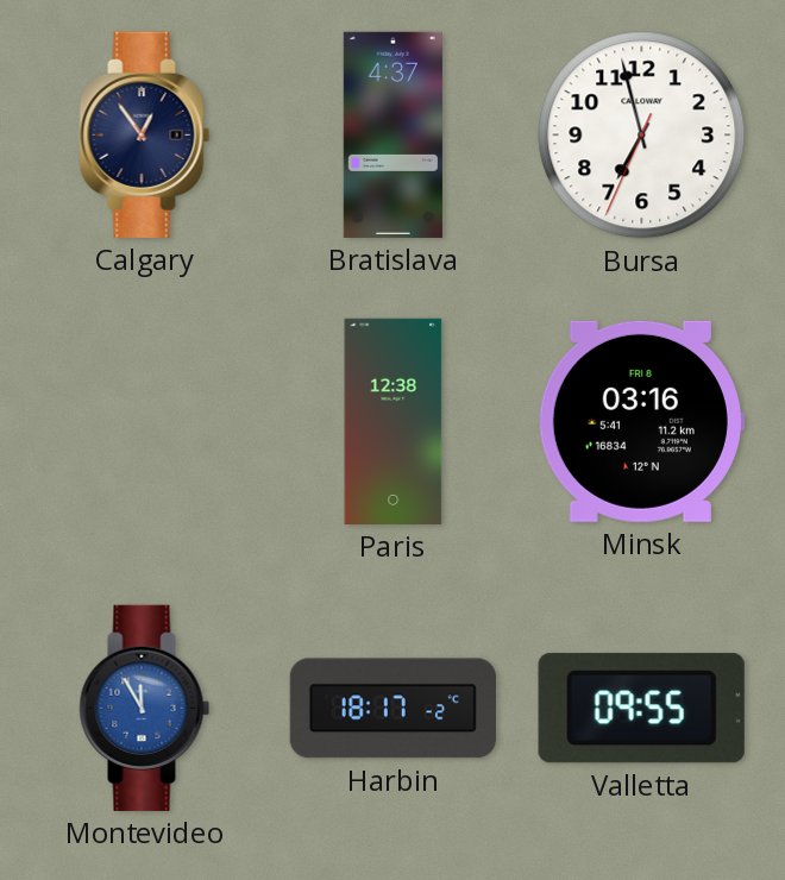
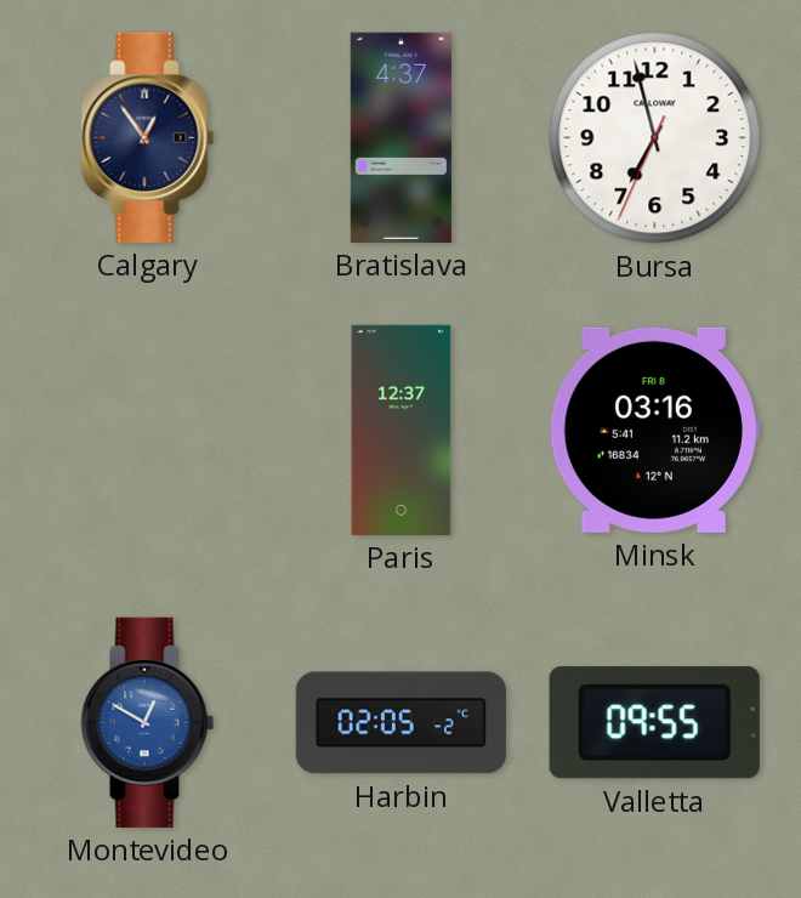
Paris: 12:38 -> 12:37 (402, 430)
Montevideo: 11:55 -> 12:50 (148, 722)
Harbin: 18:17 -> 02:05 (400, 723)
